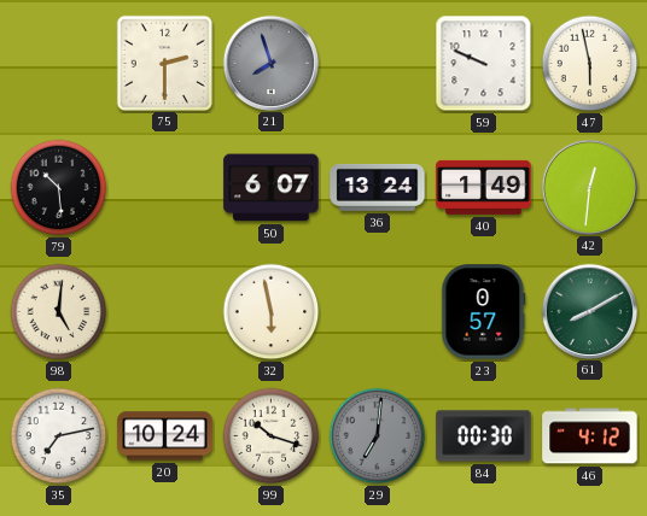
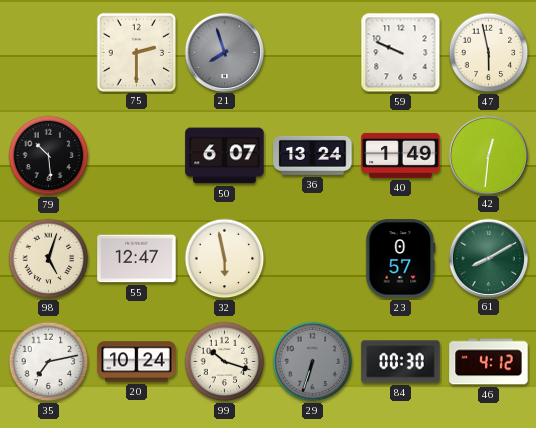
98: 5:01 -> 5:03 (49, 259)
55: none -> 12:47 (137, 259)
29: 7:01 -> 6:33 (313, 362)
